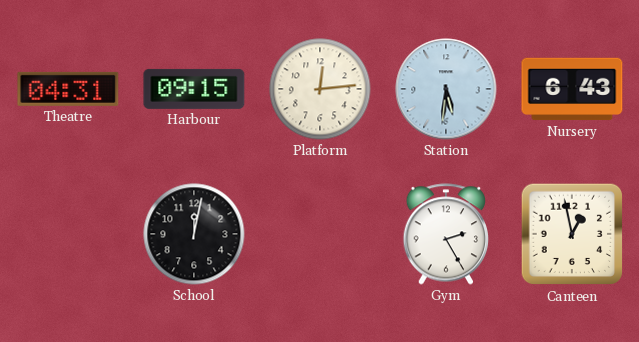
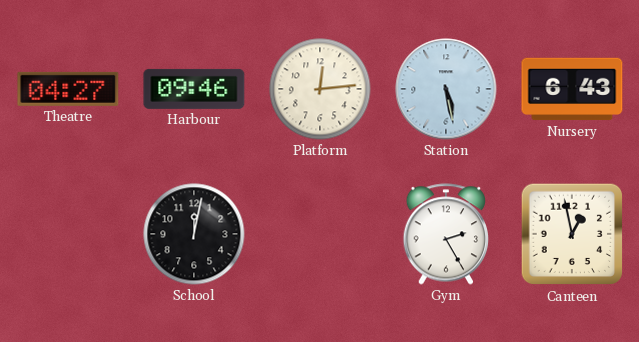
Theatre: 04:31 -> 04:27 (68, 89)
Harbour: 09:15 -> 09:46 (194, 89)
Station: 5:31 -> 5:28 (446, 89)
